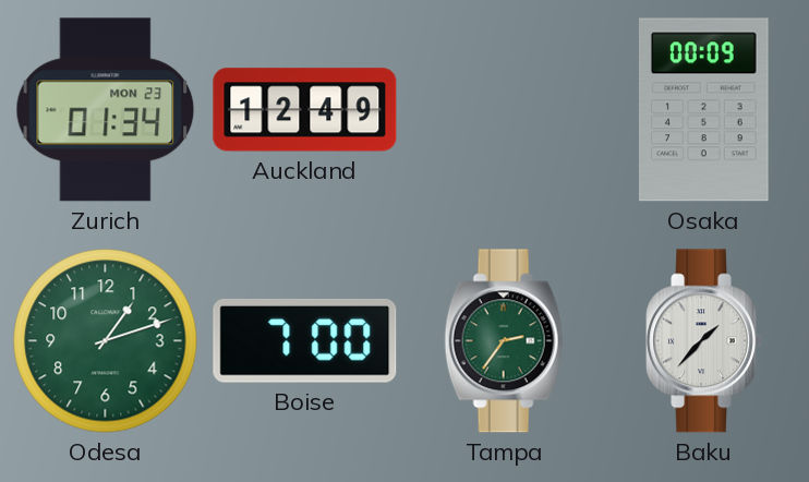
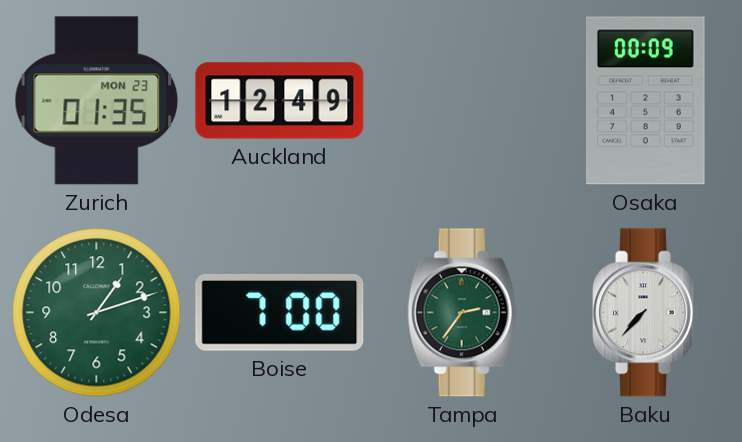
Zurich: 01:34 -> 01:35 (97, 101)
Baku: 1:37 -> 7:37 (645, 313)
